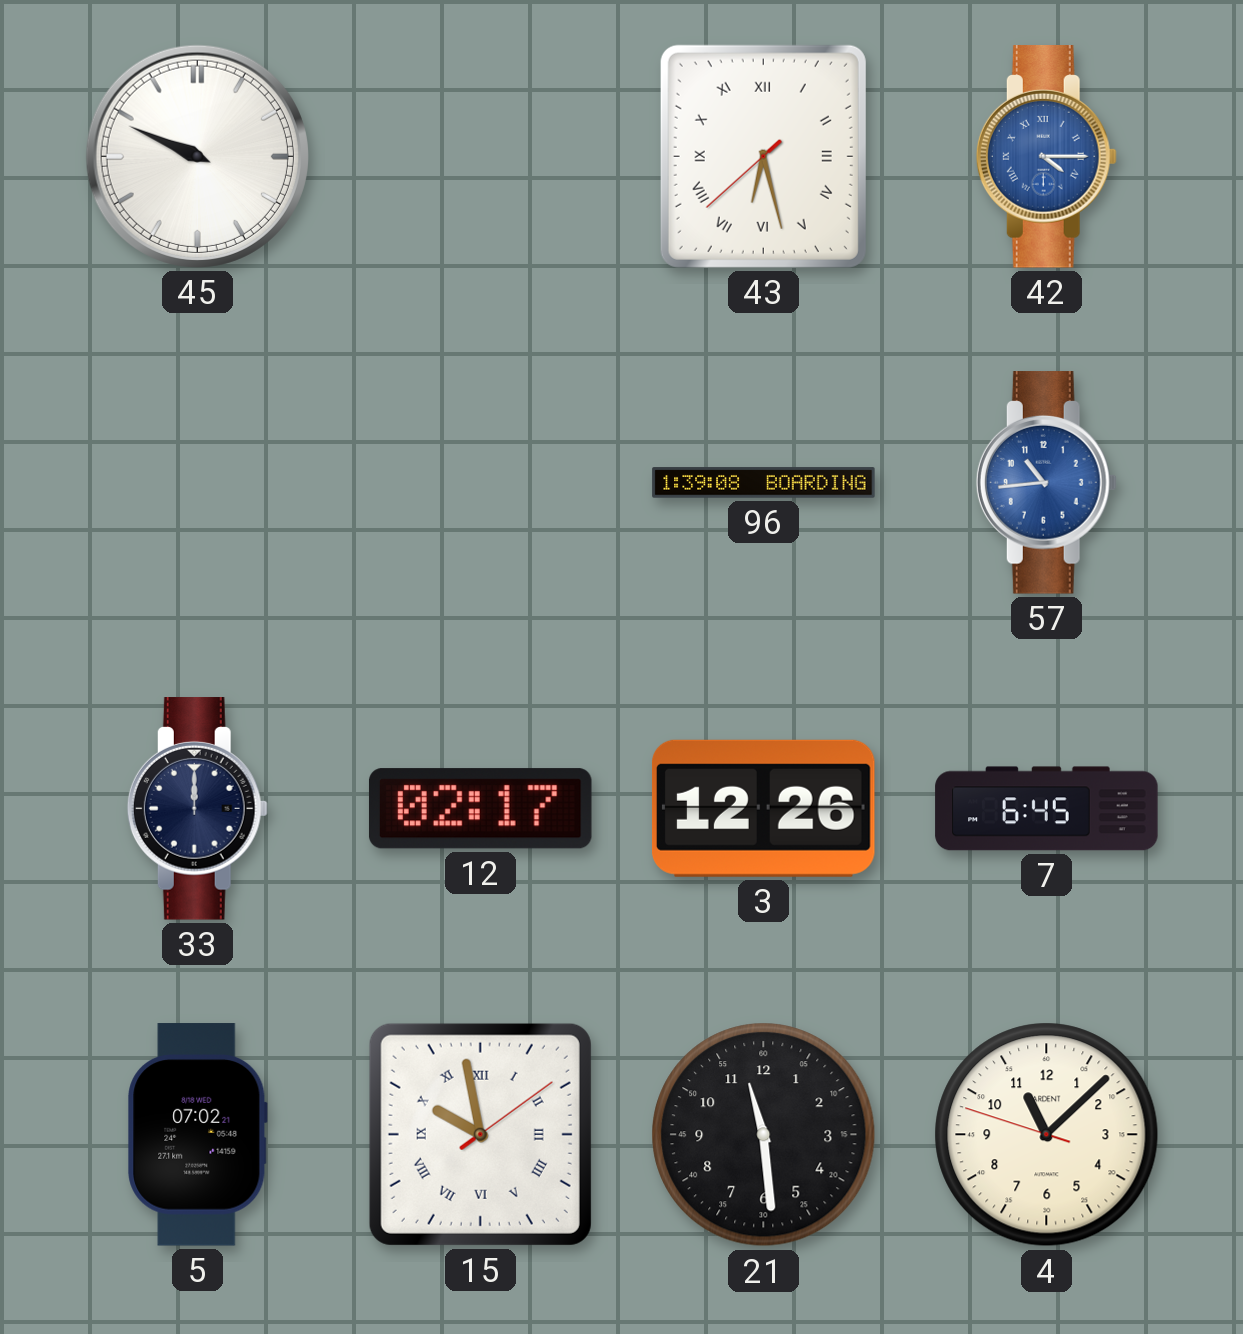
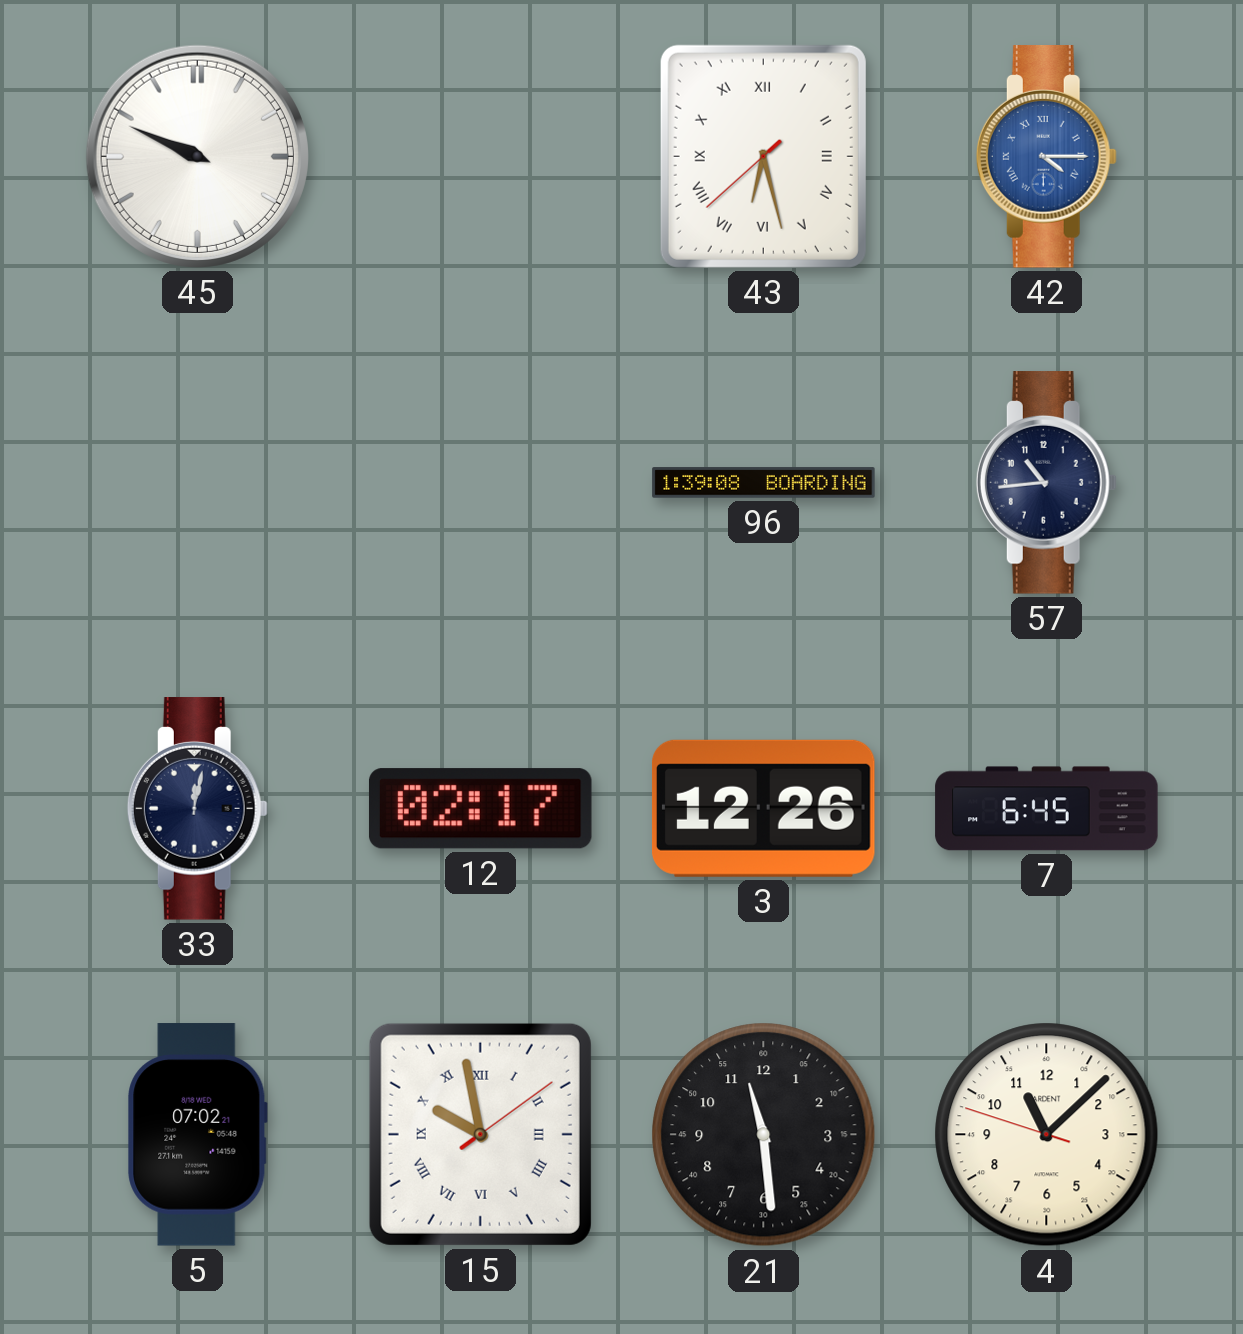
57 dial: blue -> navy (1046, 483)
33: 12:00 -> 12:02 (197, 809)
